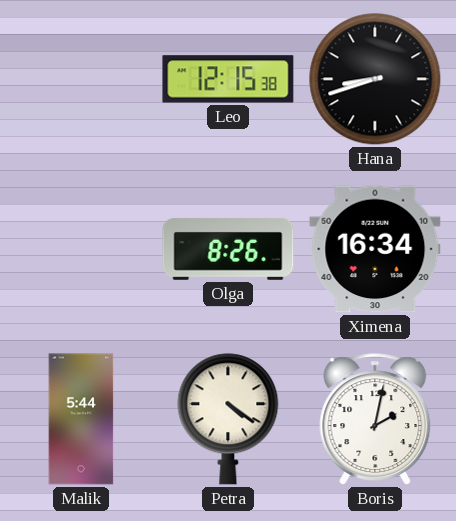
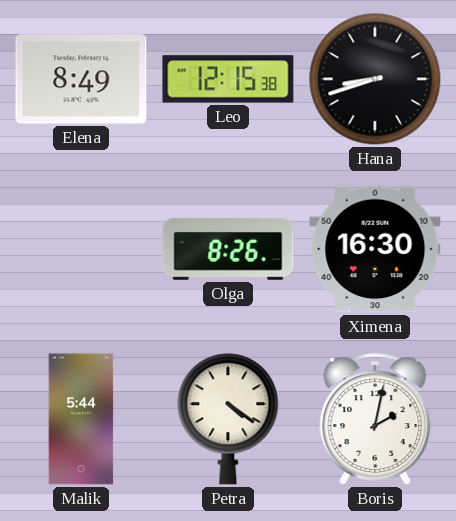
Elena: none -> 8:49 (81, 79)
Ximena: 16:34 -> 16:30 (375, 249)
